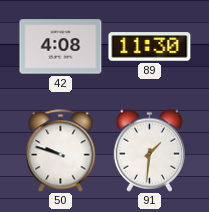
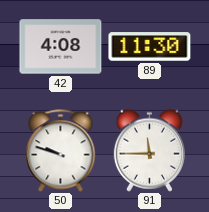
91: 1:31 -> 11:45 (149, 150)
